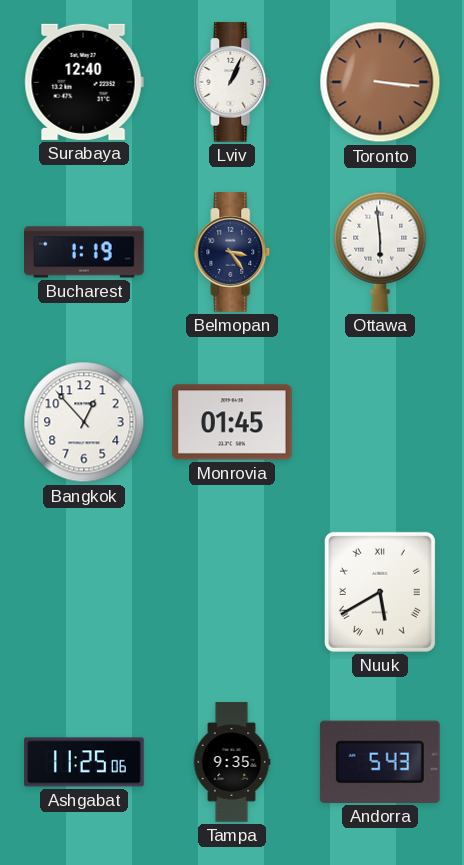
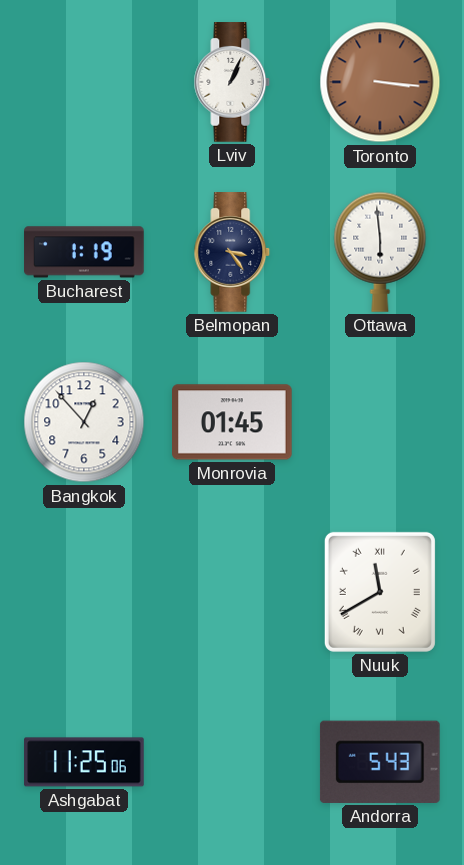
Surabaya: 12:40 -> none (84, 82)
Nuuk: 5:40 -> 11:40 (380, 592)
Tampa: 9:35 -> none (232, 762)
